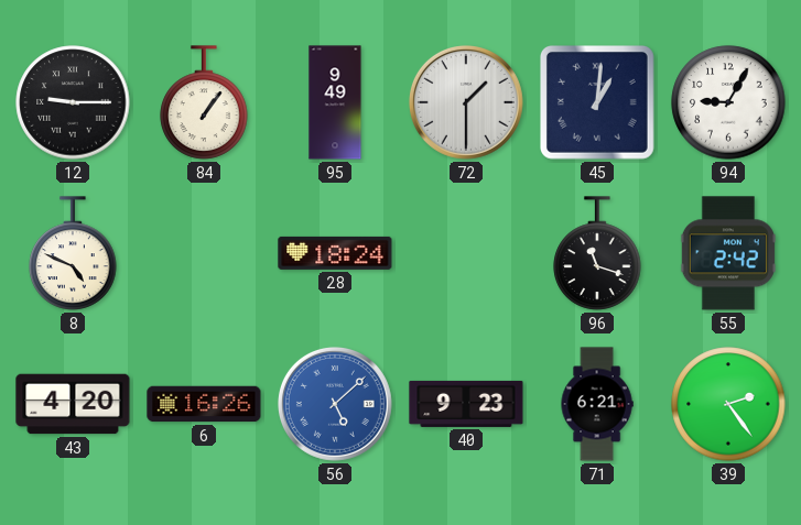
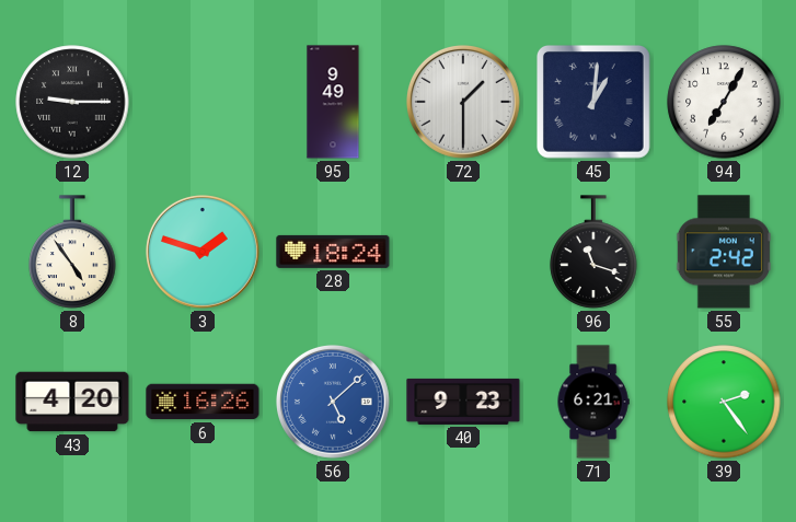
84: 1:06 -> none (204, 102)
94: 9:05 -> 7:05 (724, 102)
8: 4:49 -> 4:54 (72, 252)
3: none -> 1:48 (203, 252)
